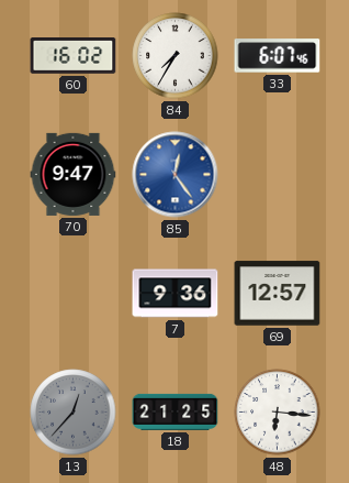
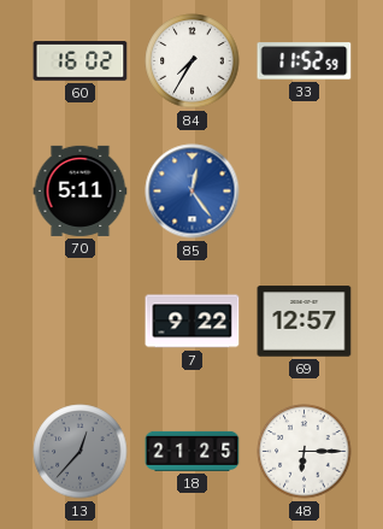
33: 6:07 -> 11:52 (305, 61)
70: 9:47 -> 5:11 (81, 190)
7: 9:36 -> 9:22 (193, 322)
48: 6:16 -> 6:15 (305, 452)
